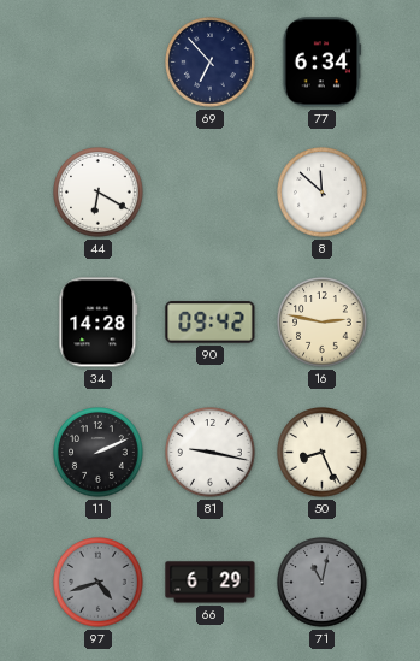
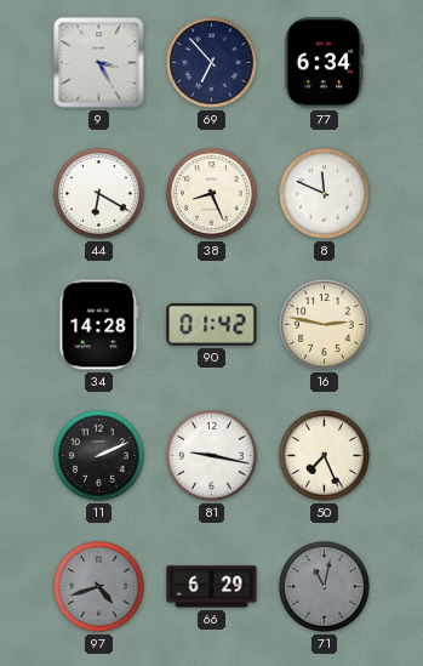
9: none -> 3:25 (99, 63)
38: none -> 8:26 (212, 194)
8: 11:52 -> 11:49 (325, 194)
90: 09:42 -> 01:42 (212, 325)
50: 8:26 -> 7:26 (325, 456)
